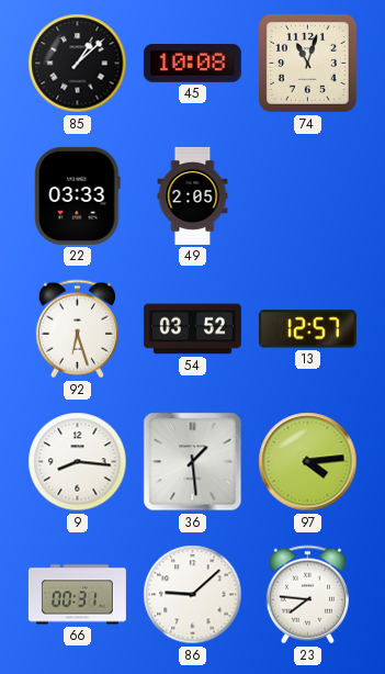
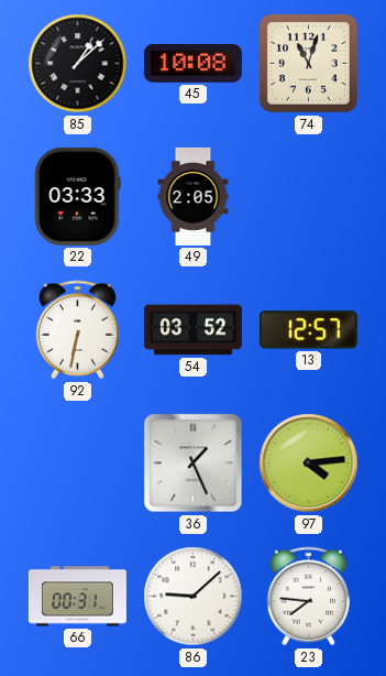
92: 6:27 -> 6:32 (77, 330)
9: 8:16 -> none (78, 462)
36: 1:29 -> 1:26 (194, 464)
